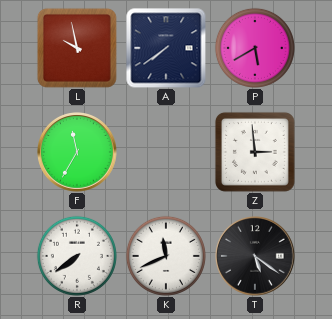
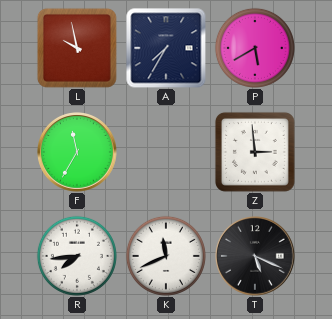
A: 7:39 -> 7:35 (166, 48)
R: 7:39 -> 7:44 (77, 256)
T: 5:21 -> 5:19 (256, 257)
